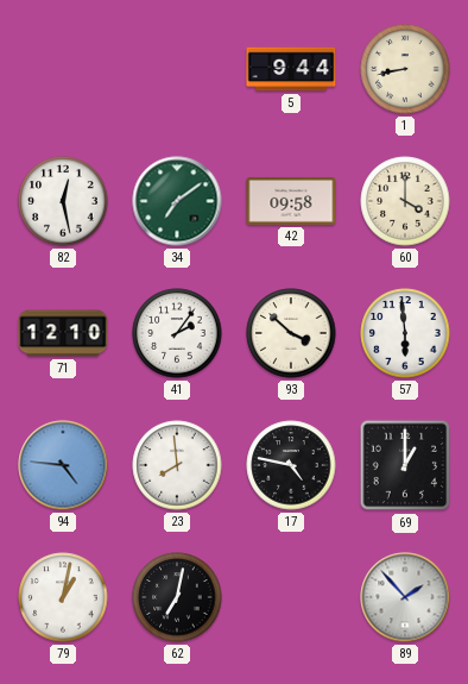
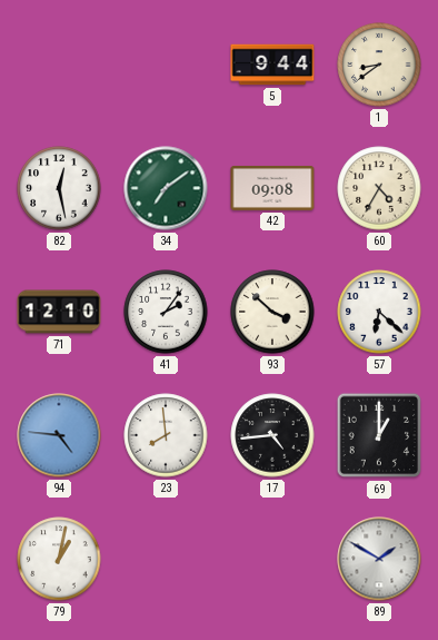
1: 8:43 -> 8:39 (379, 65)
42: 09:58 -> 09:08 (272, 188)
60: 4:00 -> 4:35 (379, 188)
57: 5:59 -> 6:22 (379, 312)
17: 4:47 -> 4:44 (272, 435)
62: 7:02 -> none (177, 597)
89: 1:53 -> 1:50 (379, 559)
